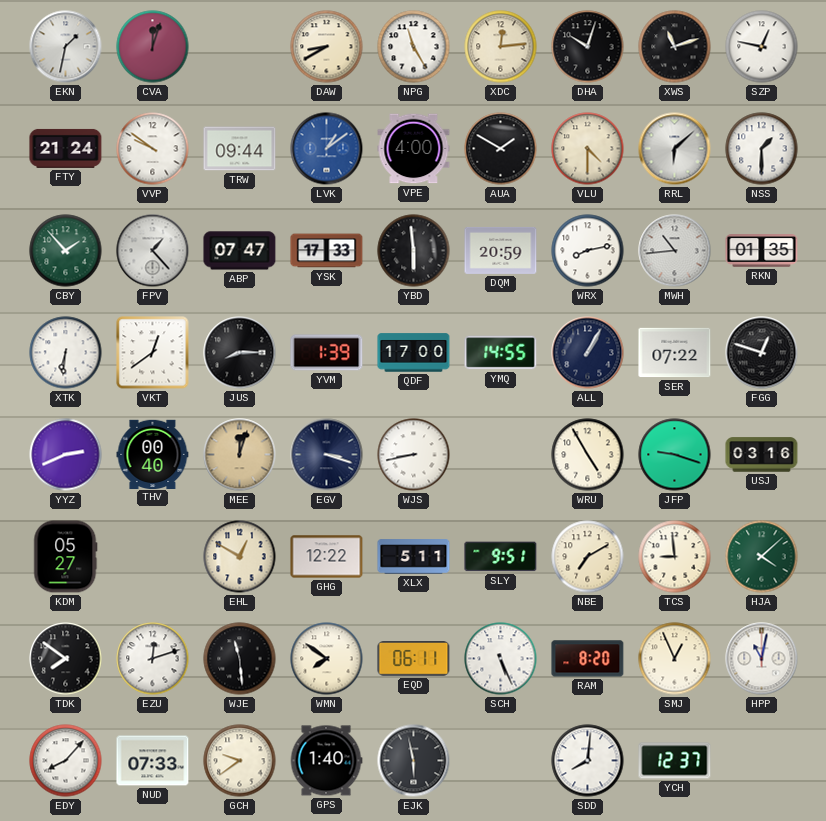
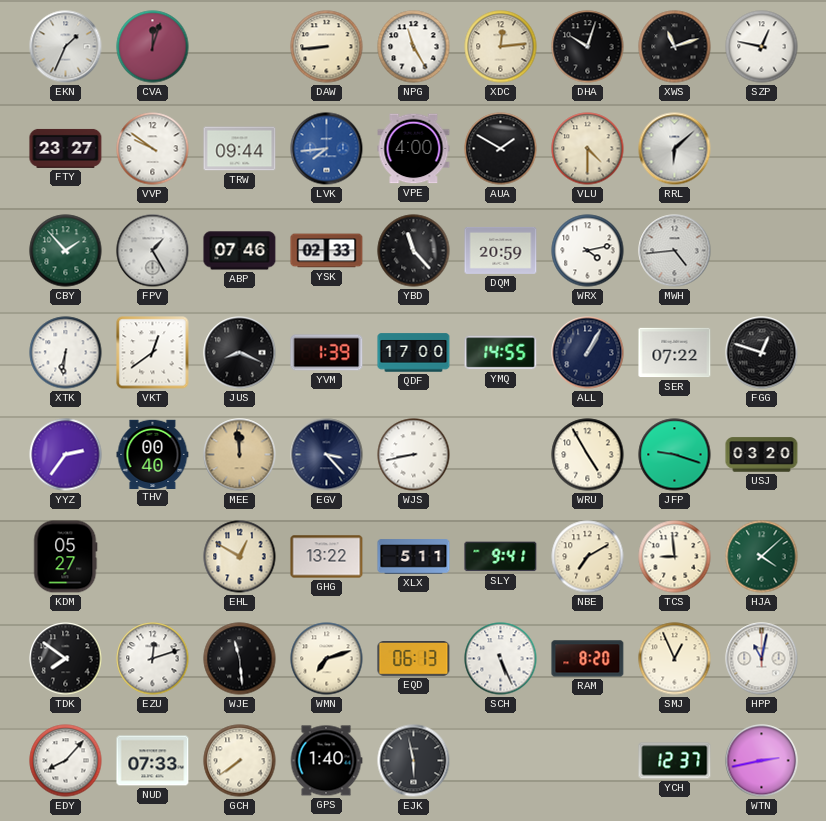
EKN: 1:32 -> 1:34 (66, 47)
DAW: 8:40 -> 8:44 (327, 47)
FTY: 21:24 -> 23:27 (66, 148)
LVK: 1:09 -> 7:44 (327, 149)
NSS: 1:30 -> none (762, 149)
FPV: 1:23 -> 1:25 (153, 251)
ABP: 07:47 -> 07:46 (240, 251)
YSK: 17:33 -> 02:33 (327, 251)
YBD: 5:59 -> 11:23 (414, 251)
WRX: 8:13 -> 4:13 (588, 251)
MWH: 10:44 -> 4:44 (675, 251)
RKN: 01:35 -> none (762, 251)
JUS: 8:15 -> 8:19 (240, 353)
YYZ: 2:41 -> 2:36 (66, 455)
MEE: 12:03 -> 11:59 (240, 455)
EGV: 3:18 -> 3:23 (327, 455)
USJ: 03:16 -> 03:20 (762, 455)
GHG: 12:22 -> 13:22 (327, 557)
SLY: 9:51 -> 9:41 (501, 557)
WMN: 7:51 -> 7:12 (327, 659)
EQD: 06:11 -> 06:13 (414, 659)
GCH: 9:39 -> 7:39 (240, 761)
SDD: 8:01 -> none (588, 761)
WTN: none -> 2:43 (762, 761)
